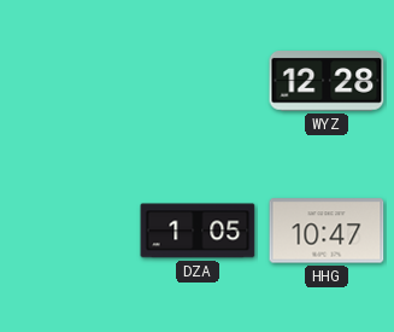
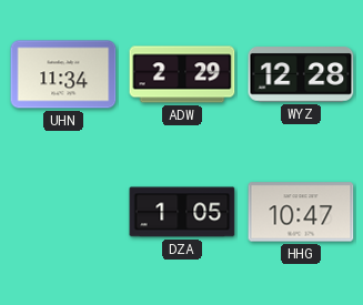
UHN: none -> 11:34 (63, 74)
ADW: none -> 2:29 (182, 74)
